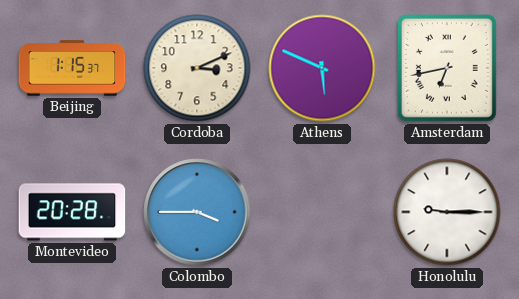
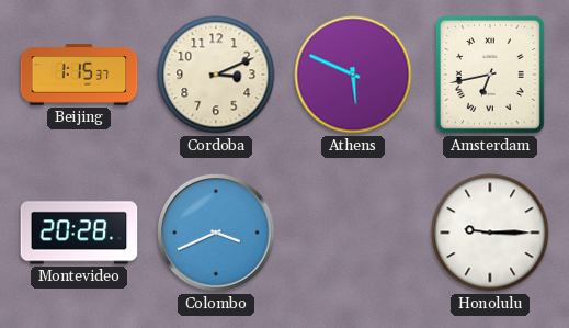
Colombo: 3:45 -> 3:41 (216, 233)
